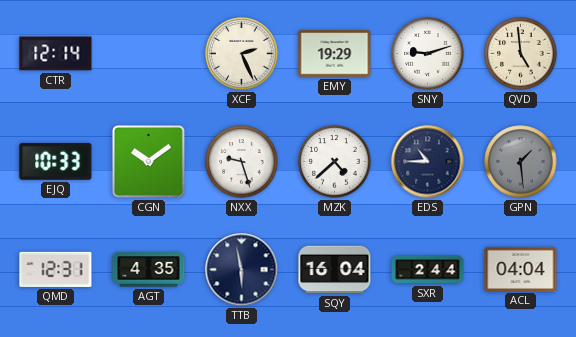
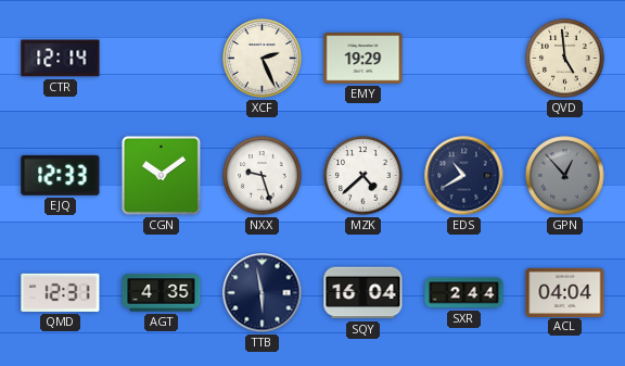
SNY: 9:12 -> none (428, 54)
EJQ: 10:33 -> 12:33 (61, 175)
EDS: 10:45 -> 10:40 (464, 176)
GPN: 1:29 -> 12:53 (565, 176)
